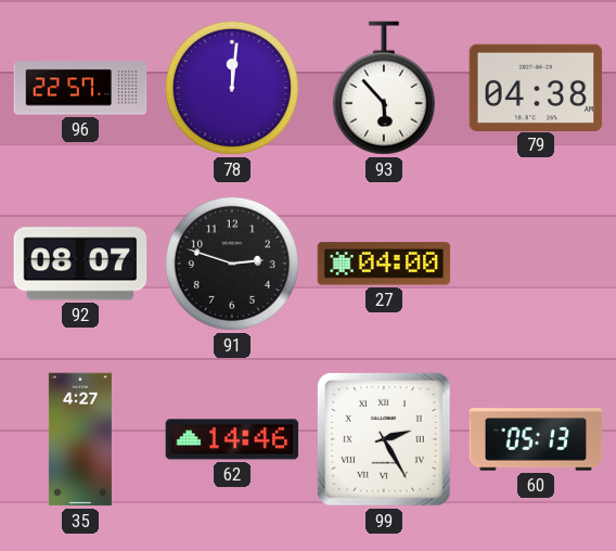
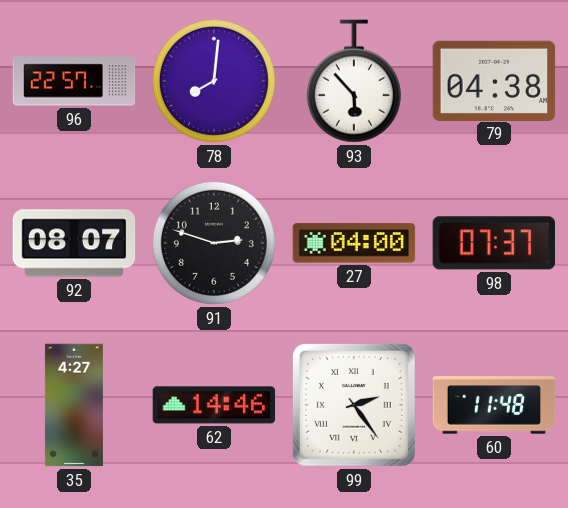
78: 12:01 -> 8:01 (214, 81)
98: none -> 07:37 (494, 243)
99: 2:25 -> 2:24 (354, 405)
60: 05:13 -> 11:48 (494, 405)
